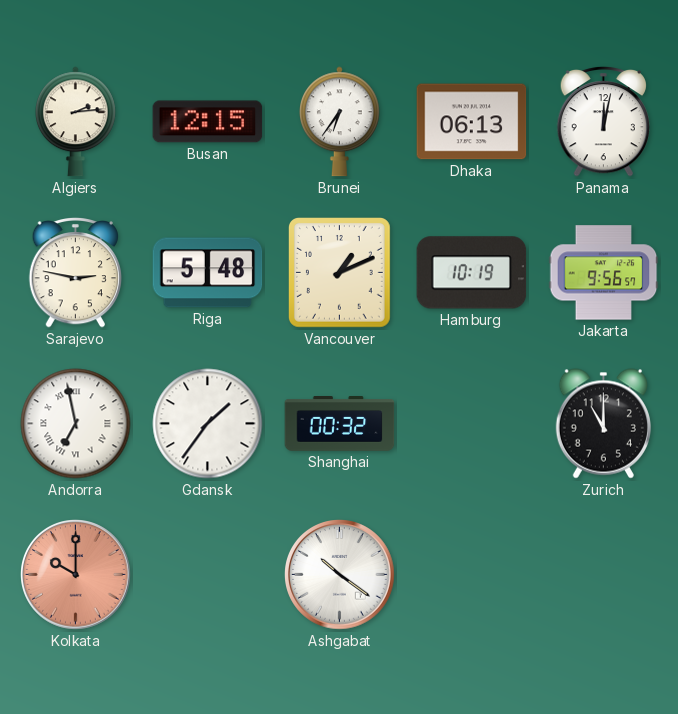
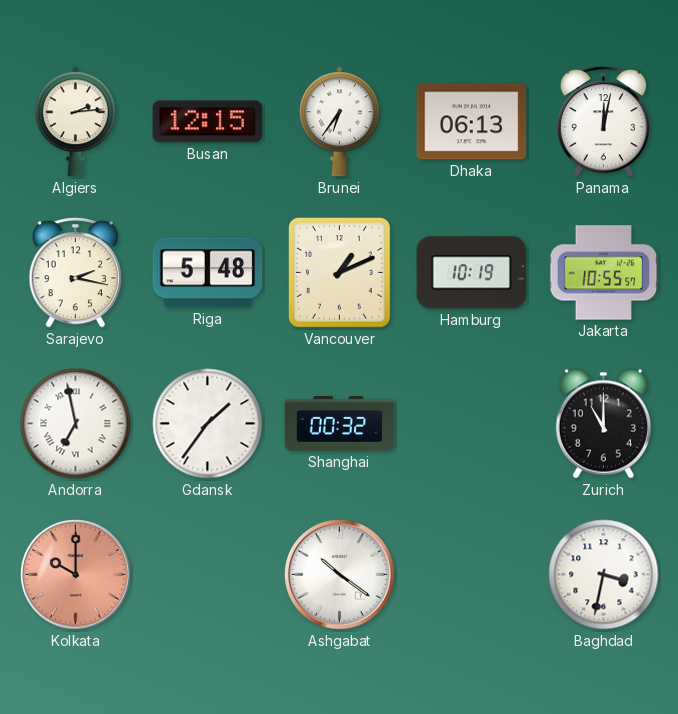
Sarajevo: 2:47 -> 2:17 (75, 273)
Jakarta: 9:56 -> 10:55 (604, 273)
Baghdad: none -> 3:32 (604, 575)
